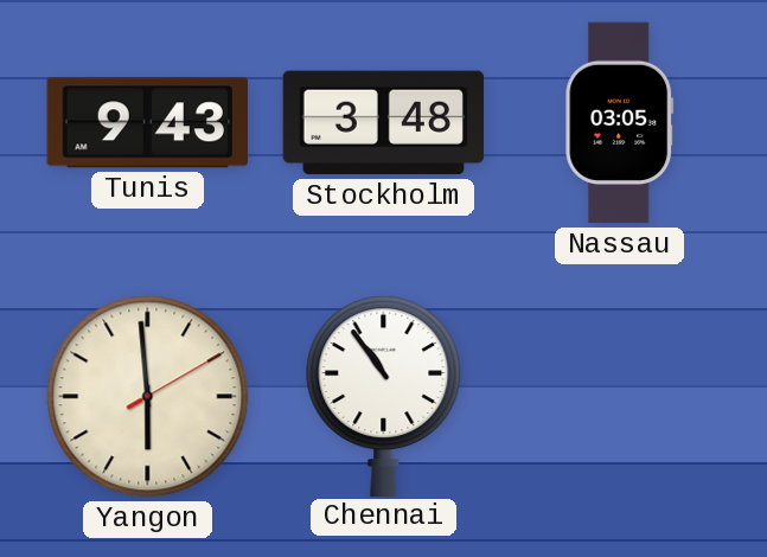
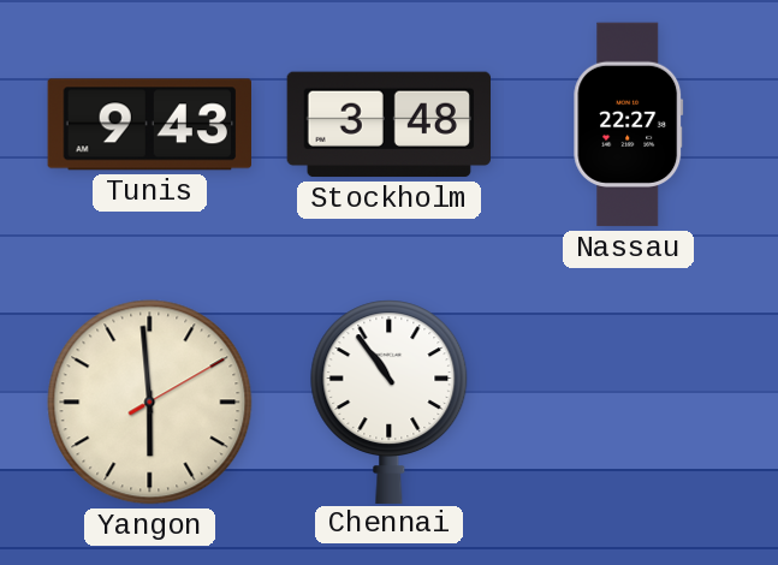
Nassau: 03:05 -> 22:27 (629, 125)
